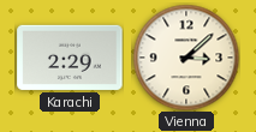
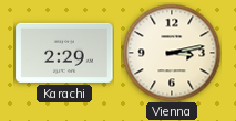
Vienna: 3:08 -> 3:13 (172, 53)
